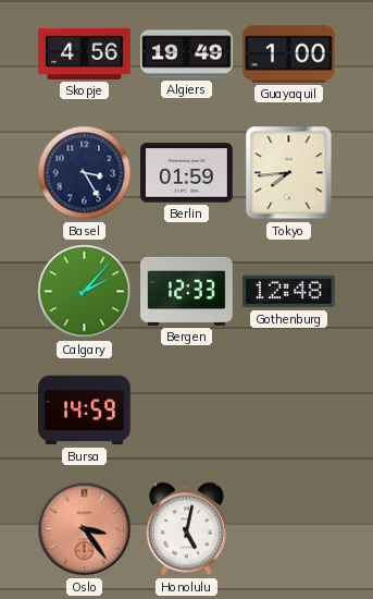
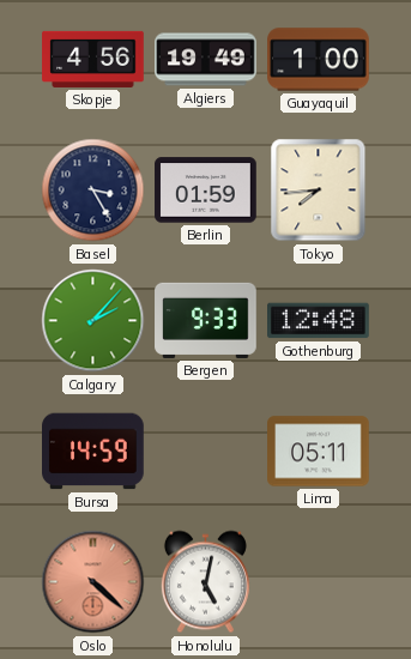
Bergen: 12:33 -> 9:33 (206, 320)
Lima: none -> 05:11 (319, 452)
Oslo: 3:24 -> 4:22 (93, 582)
